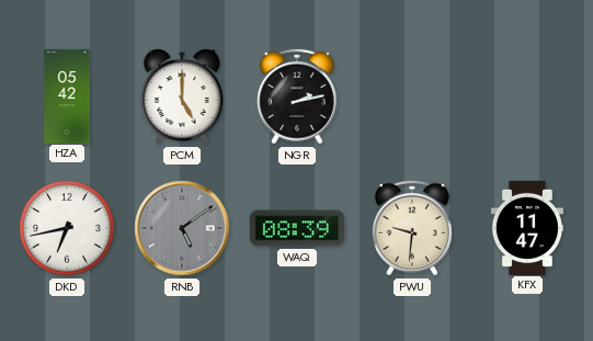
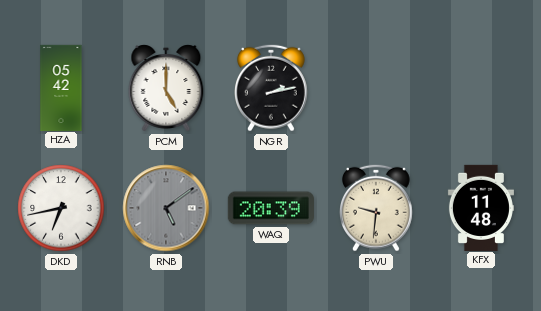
WAQ: 08:39 -> 20:39 (271, 208)
KFX: 11:47 -> 11:48 (481, 207)
